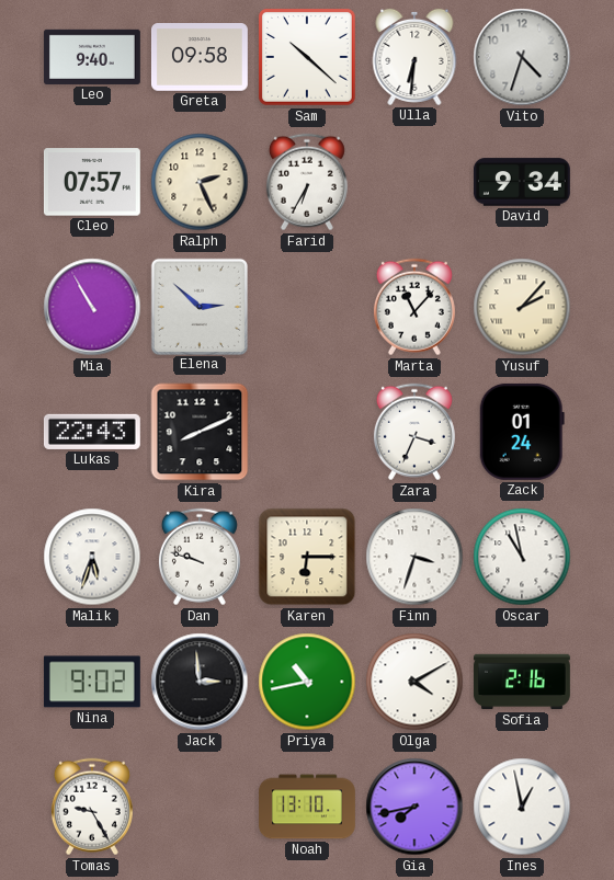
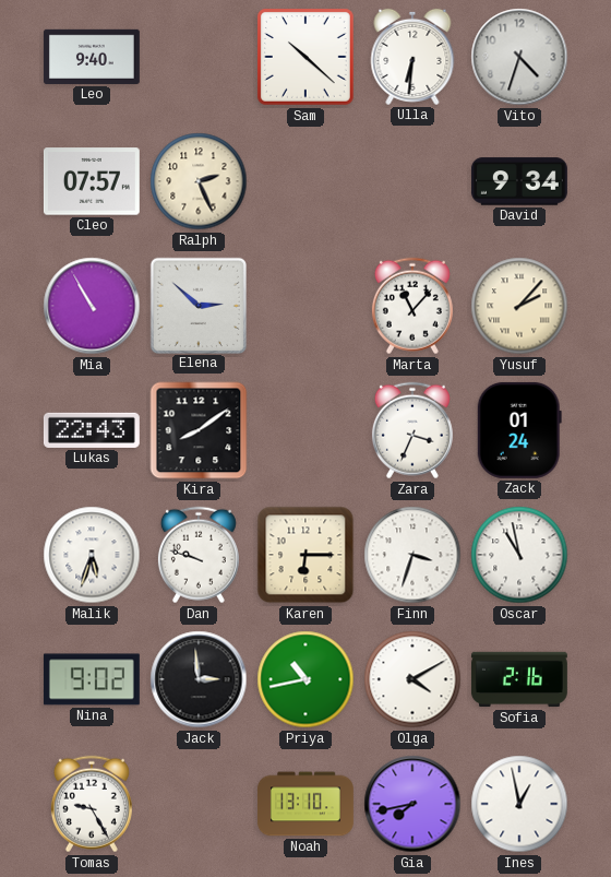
Greta: 09:58 -> none (200, 58)
Farid: 6:35 -> none (307, 182)
Kira: 8:11 -> 8:09 (199, 430)
